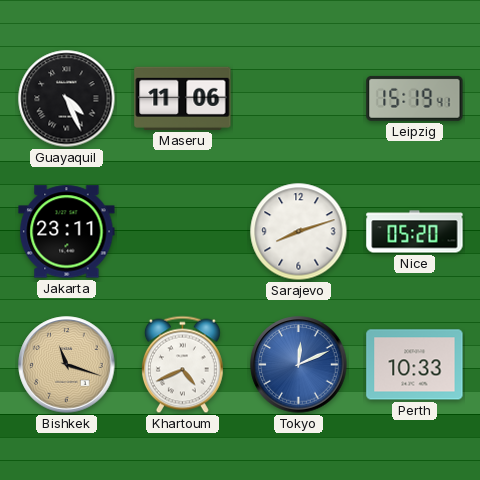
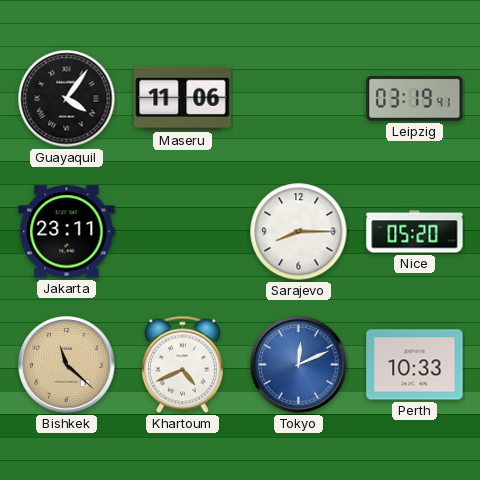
Guayaquil: 4:26 -> 4:06 (67, 99)
Leipzig: 15:19 -> 03:19 (415, 98)
Sarajevo: 8:12 -> 8:15 (299, 232)
Bishkek: 11:18 -> 11:22 (67, 365)
